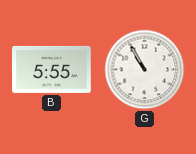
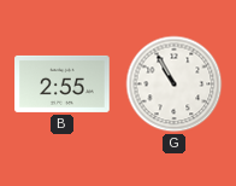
B: 5:55 -> 2:55 (63, 83)
